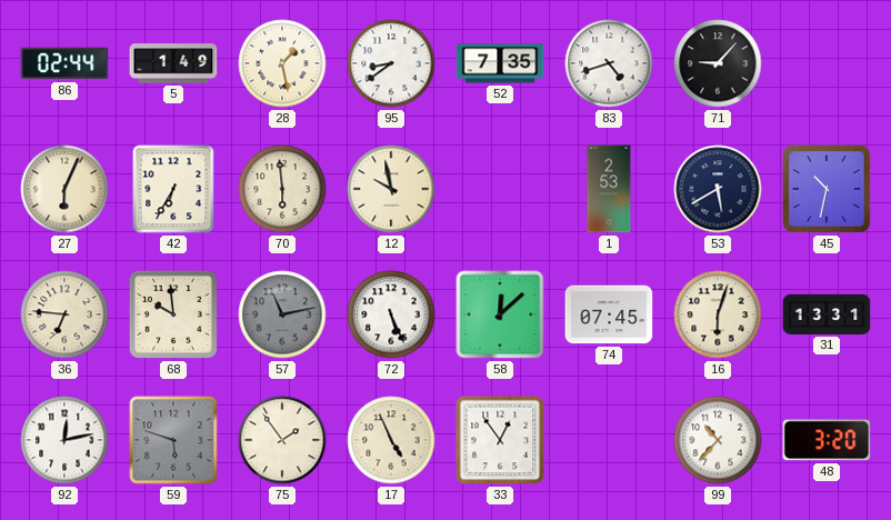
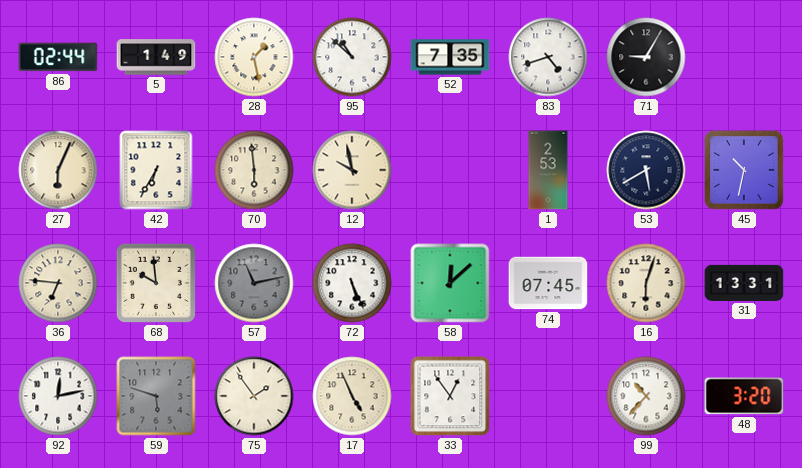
95: 8:39 -> 10:52 (352, 57)
71: 9:07 -> 9:05 (646, 57)
